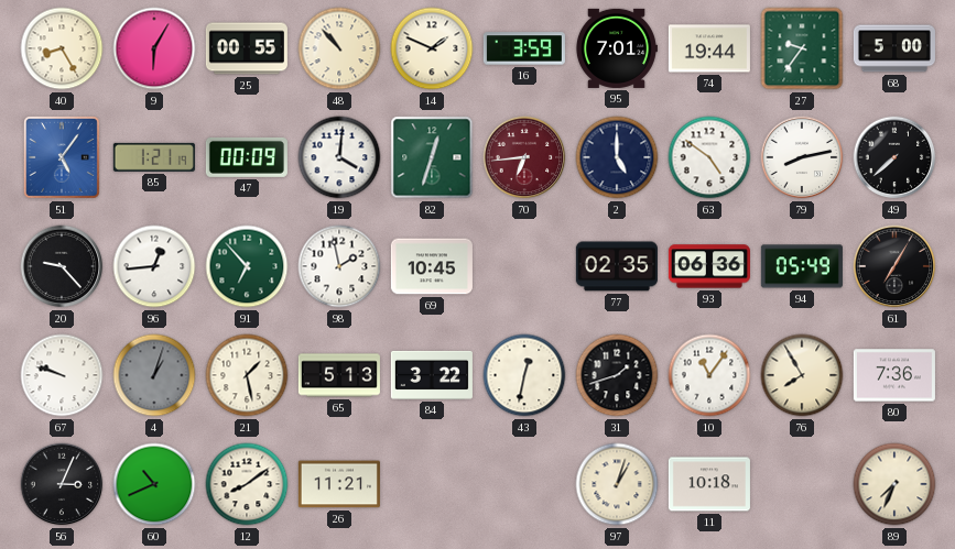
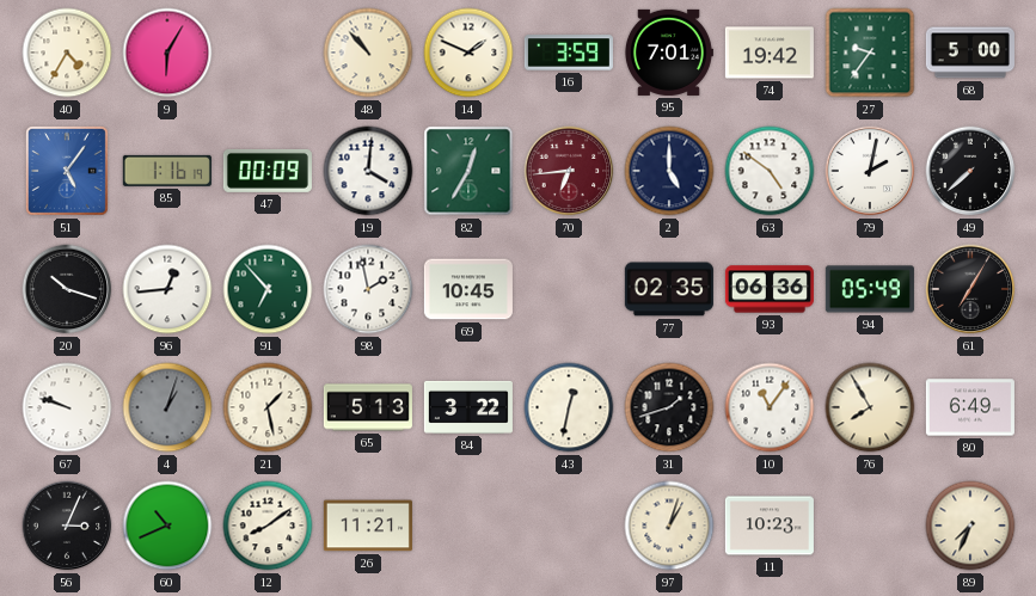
40: 8:25 -> 4:35 (67, 53)
25: 00:55 -> none (247, 48)
74: 19:44 -> 19:42 (770, 53)
85: 1:21 -> 1:16 (167, 171)
82: 12:33 -> 12:35 (468, 171)
79: 8:13 -> 2:02 (870, 171)
20: 9:23 -> 10:18 (67, 289)
80: 7:36 -> 6:49 (970, 407)
11: 10:18 -> 10:23 (770, 526)
